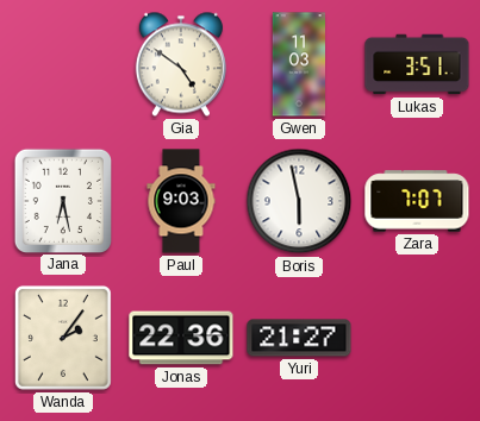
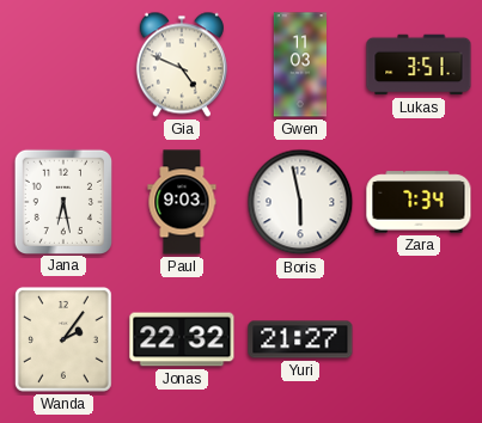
Gia: 4:51 -> 4:49 (182, 65)
Zara: 7:07 -> 7:34 (419, 202)
Jonas: 22:36 -> 22:32 (182, 339)
